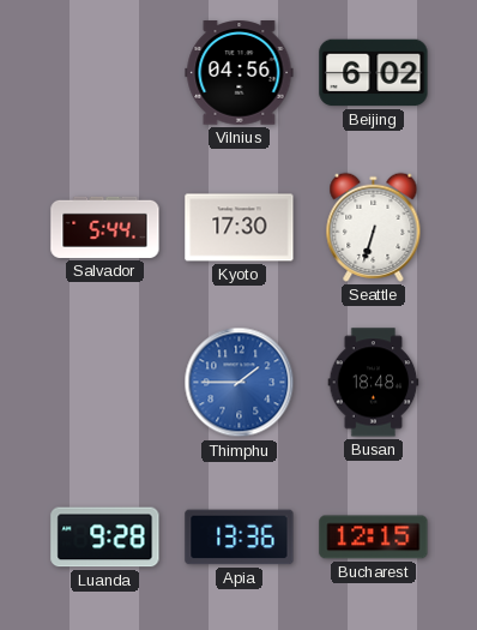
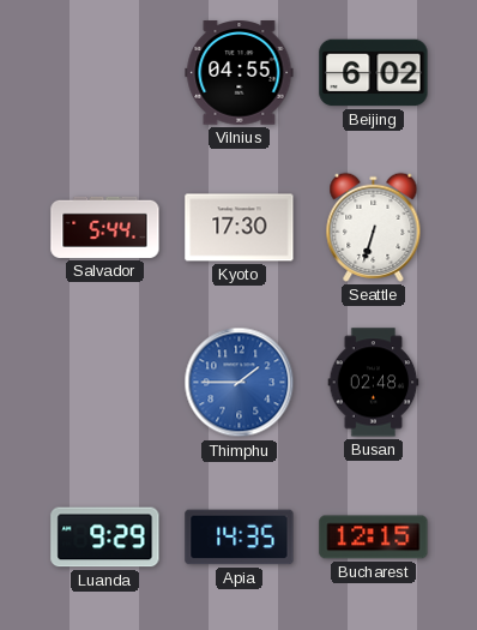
Vilnius: 04:56 -> 04:55 (240, 73)
Busan: 18:48 -> 02:48 (374, 383)
Luanda: 9:28 -> 9:29 (105, 538)
Apia: 13:36 -> 14:35 (240, 538)
